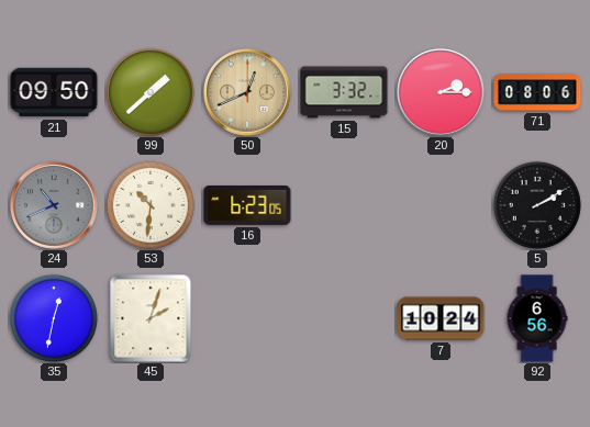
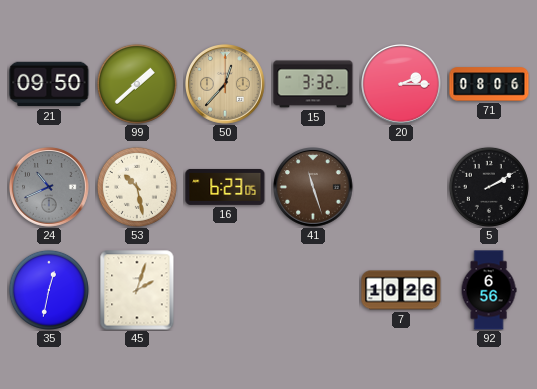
50: 12:41 -> 12:37 (226, 85)
53: 10:31 -> 10:28 (137, 187)
41: none -> 11:27 (314, 188)
7: 10:24 -> 10:26 (401, 290)
